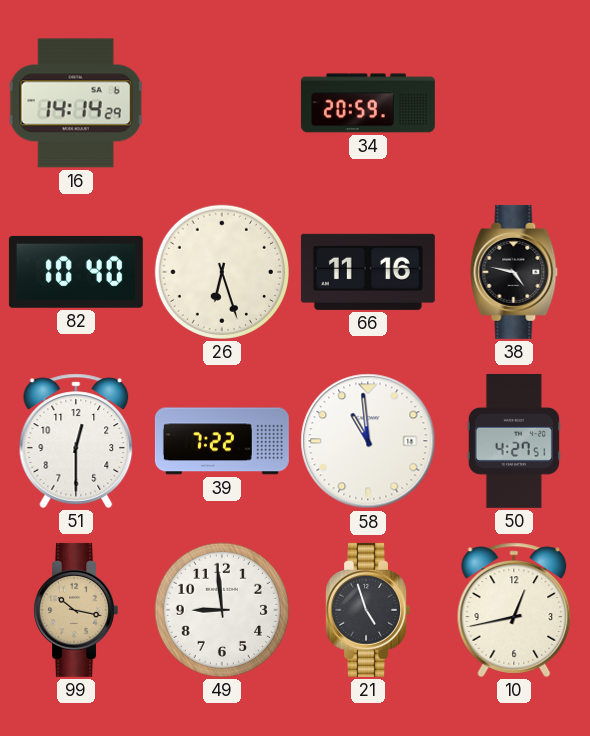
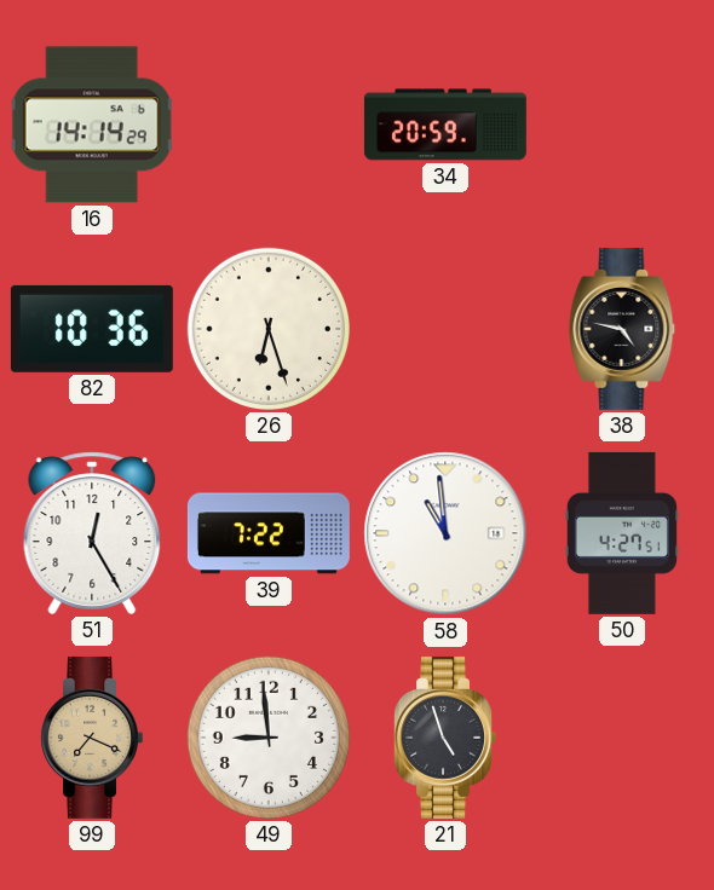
82: 10:40 -> 10:36 (92, 329)
66: 11:16 -> none (368, 272)
51: 12:30 -> 12:25 (92, 533)
99: 10:17 -> 7:19 (91, 738)
10: 12:43 -> none (514, 610)
